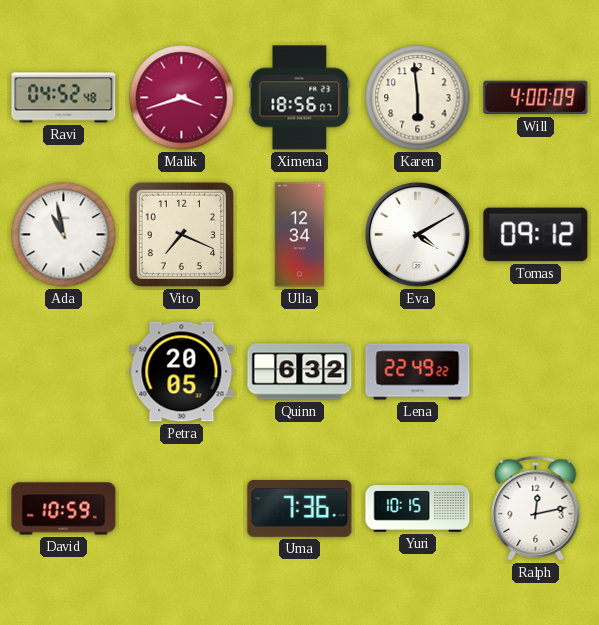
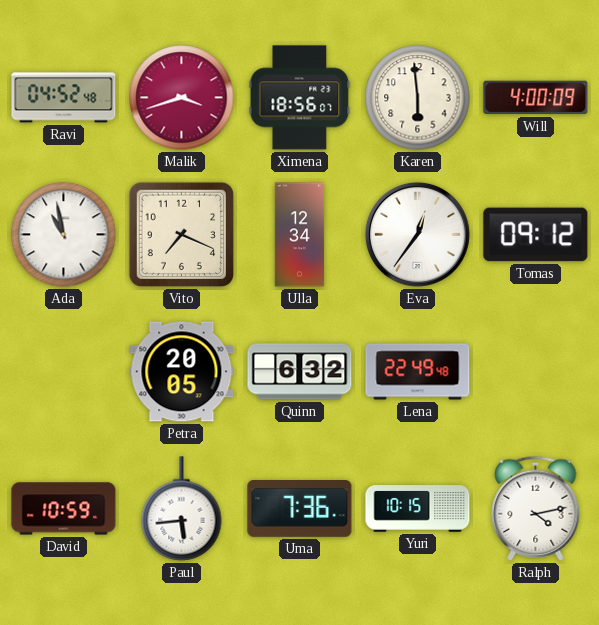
Eva: 4:10 -> 12:36 (417, 234)
Lena: 22:49:22 -> 22:49:48 (418, 372)
Paul: none -> 5:44 (182, 509)
Ralph: 12:13 -> 4:13 (536, 508)
